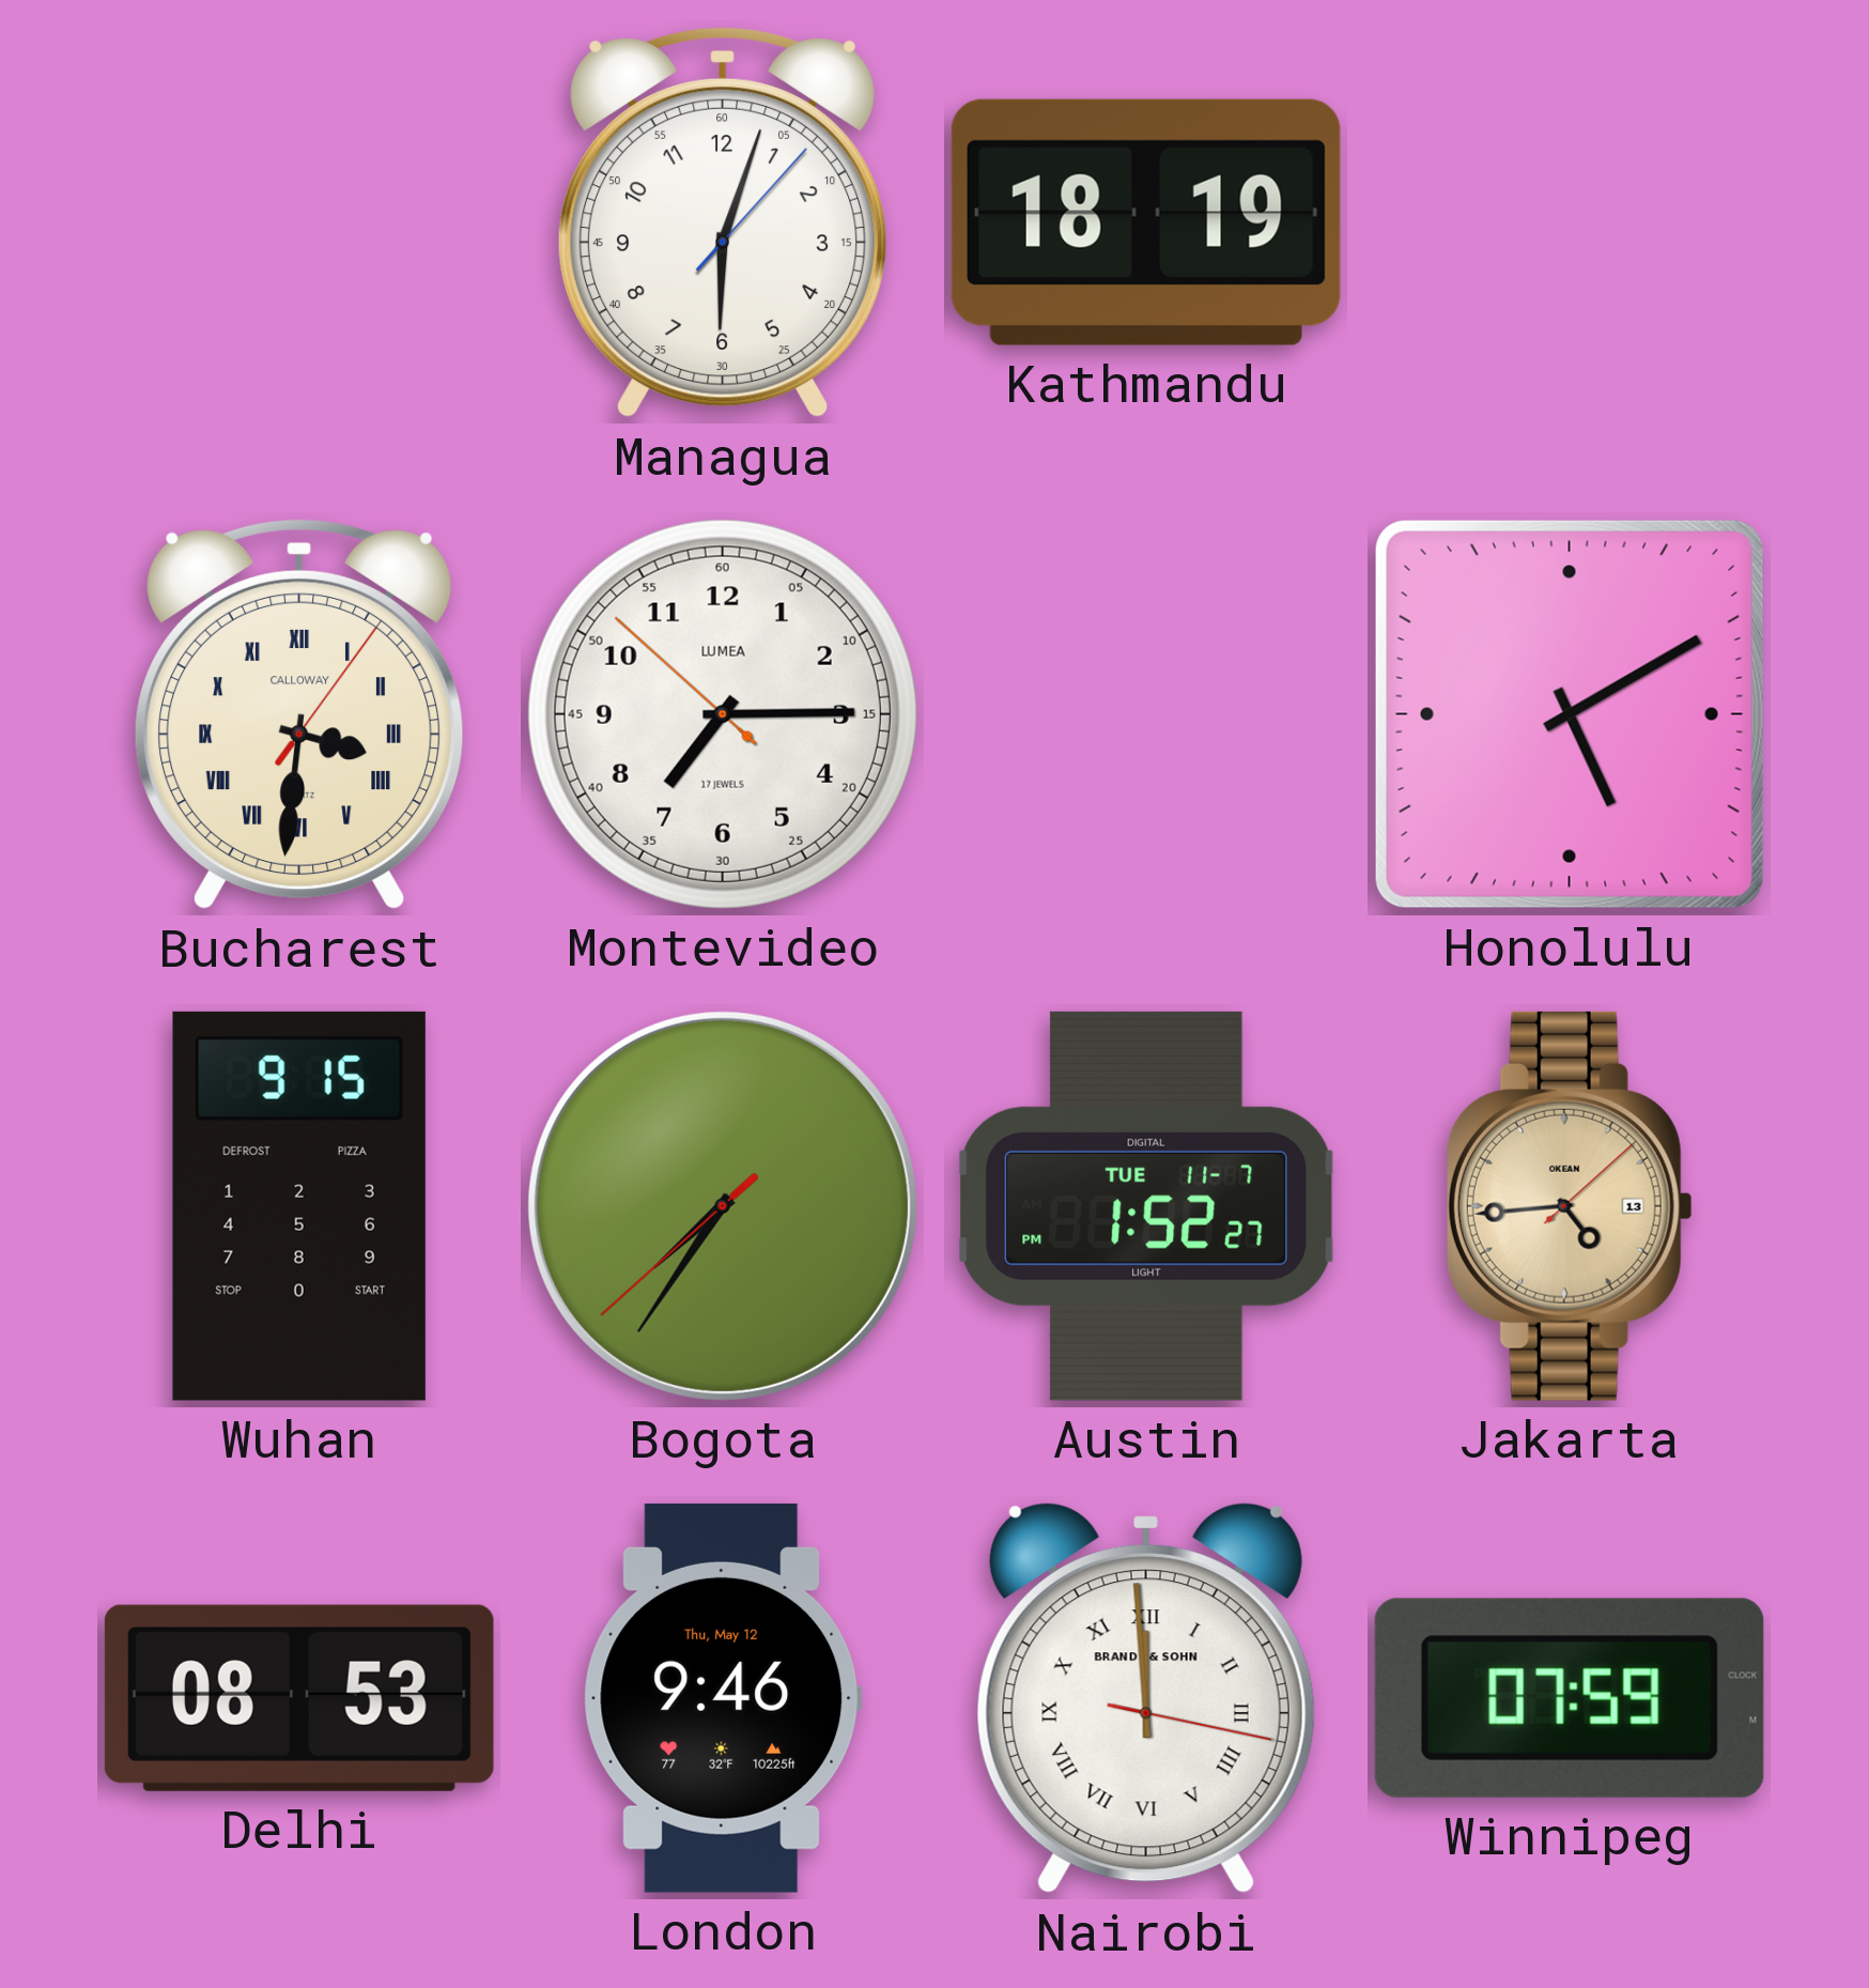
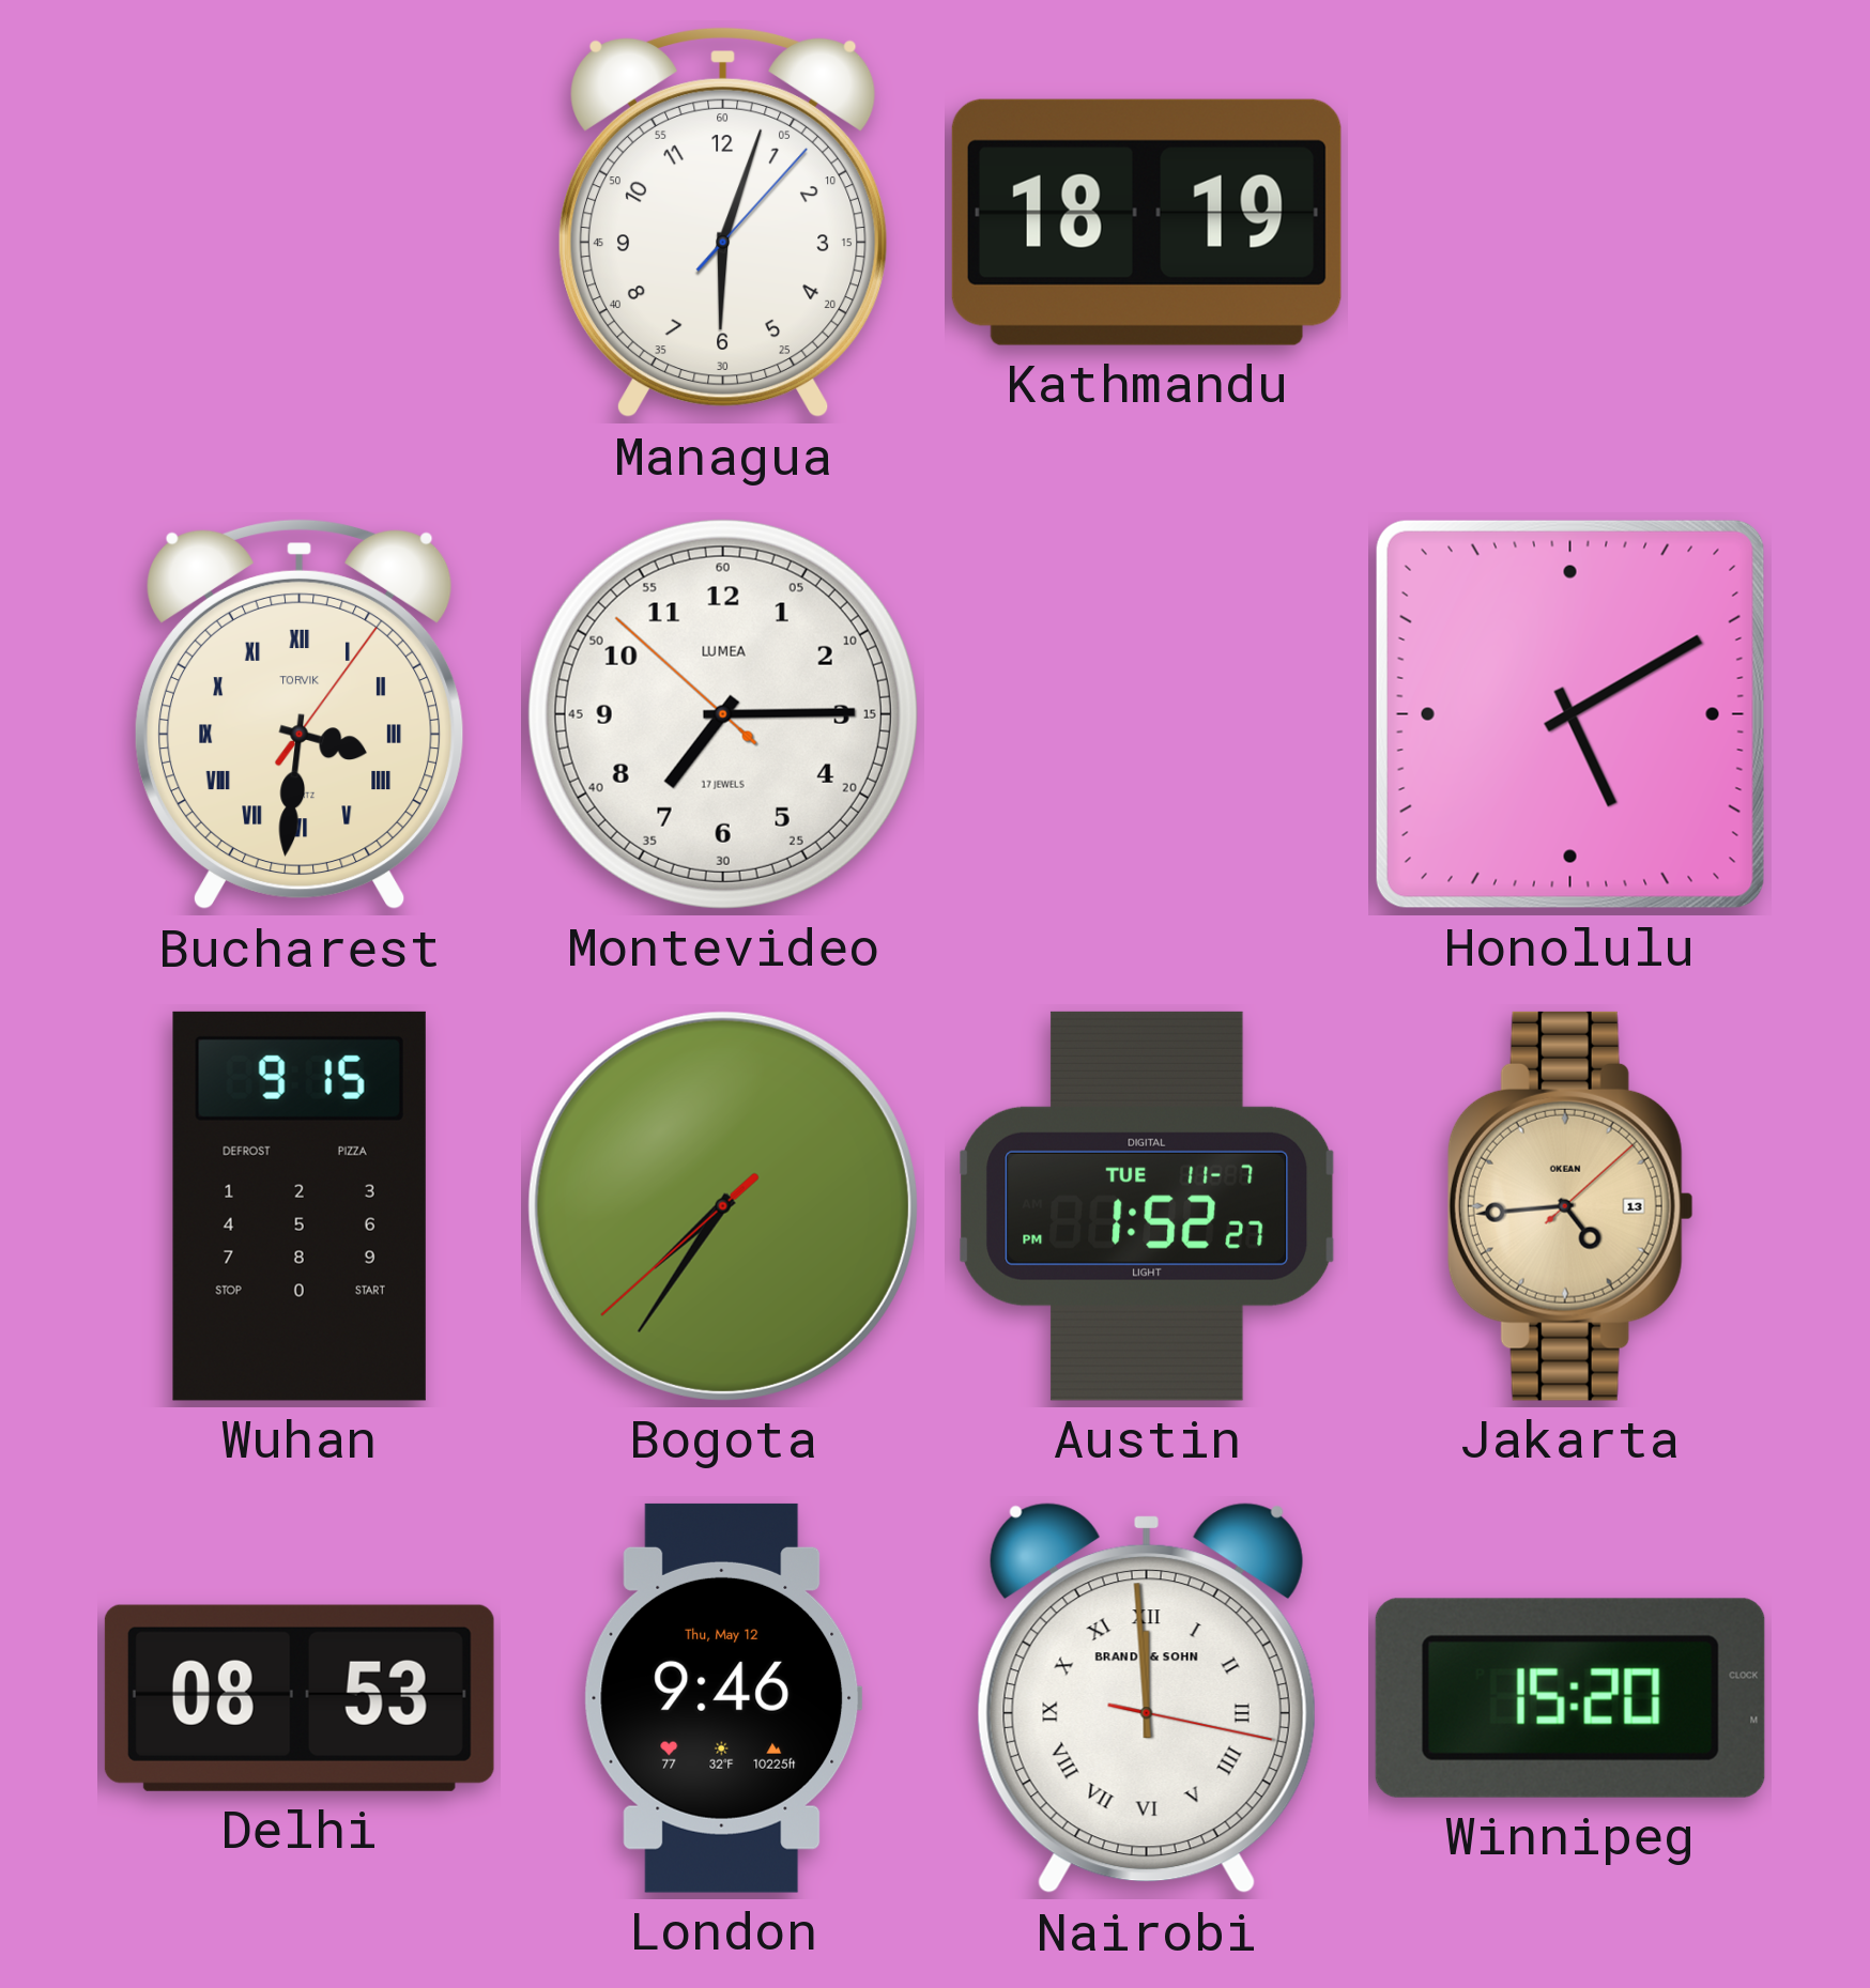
Bucharest brand: CALLOWAY -> TORVIK (300, 714)
Winnipeg: 07:59 -> 15:20 (1570, 1698)
